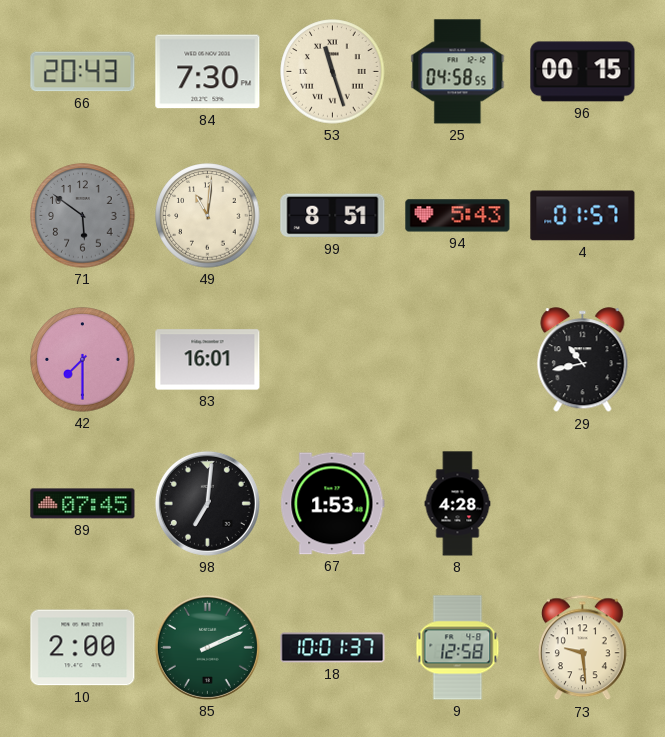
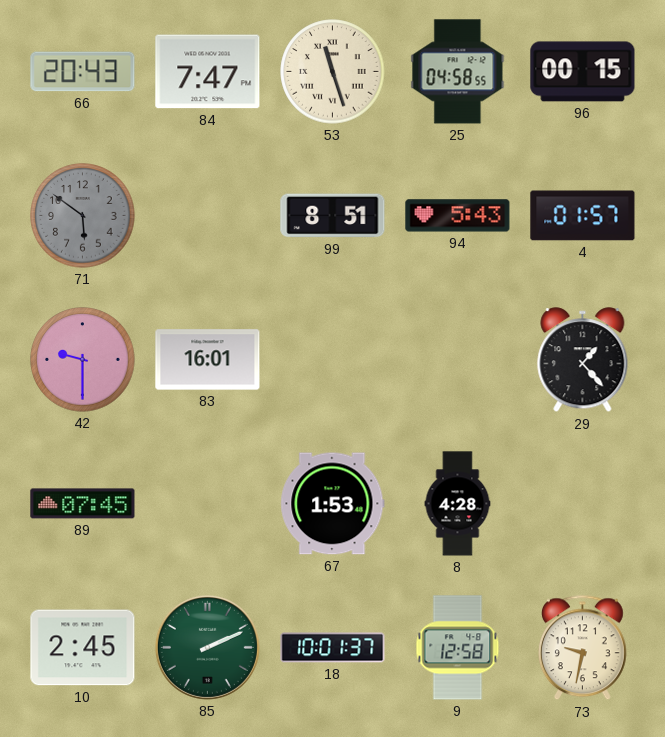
84: 7:30 -> 7:47 (208, 72)
49: 11:01 -> none (208, 216)
42: 7:30 -> 9:30 (83, 360)
29: 10:43 -> 1:23 (583, 360)
98: 7:01 -> none (207, 503)
10: 2:00 -> 2:45 (83, 648)
73: 9:29 -> 9:32 (583, 648)
